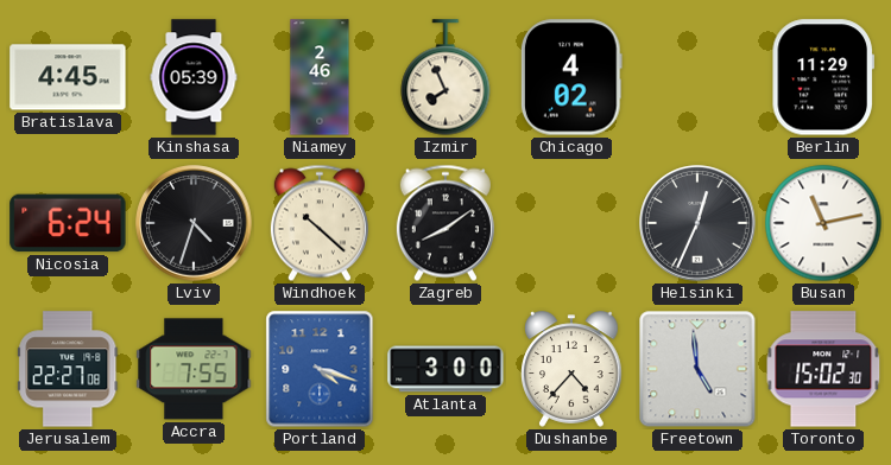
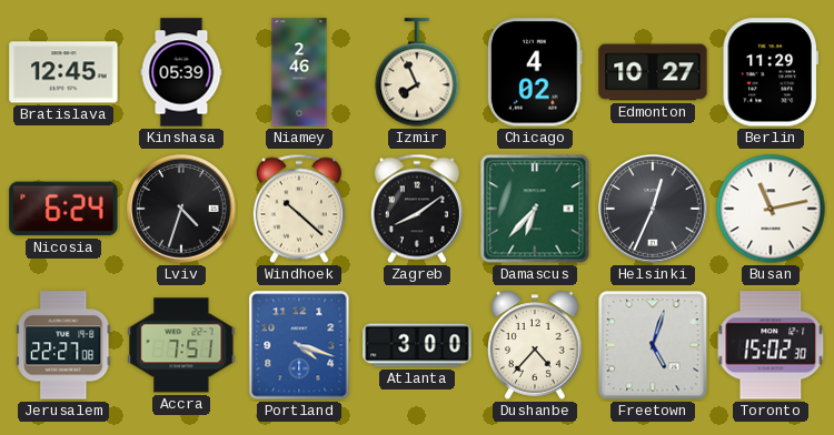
Bratislava: 4:45 -> 12:45 (63, 72)
Edmonton: none -> 10:27 (653, 72)
Damascus: none -> 6:37 (535, 209)
Accra: 7:55 -> 7:51 (181, 345)
Freetown: 4:59 -> 5:03 (653, 345)
